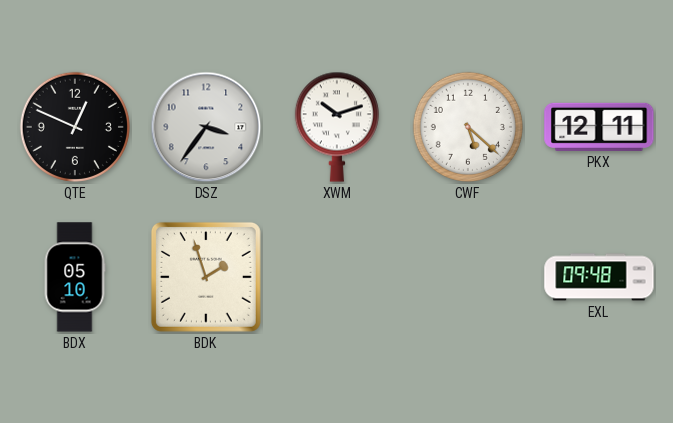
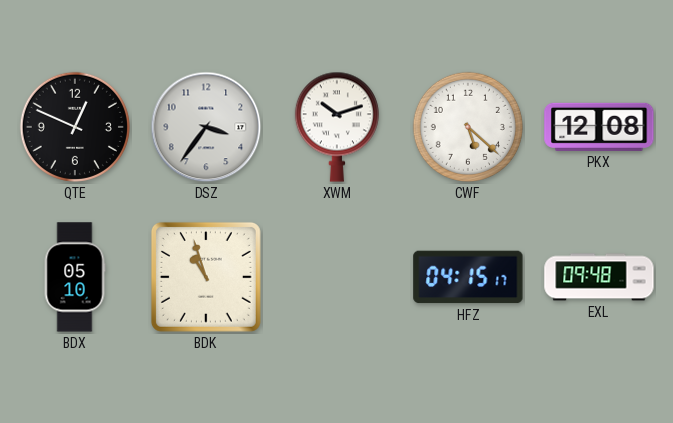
PKX: 12:11 -> 12:08 (599, 127)
BDK: 1:57 -> 10:57 (206, 277)
HFZ: none -> 04:15 (468, 277)
